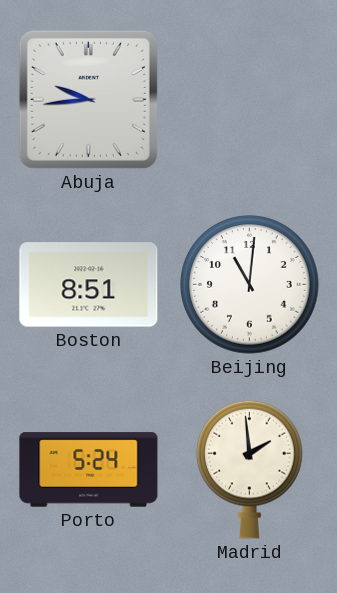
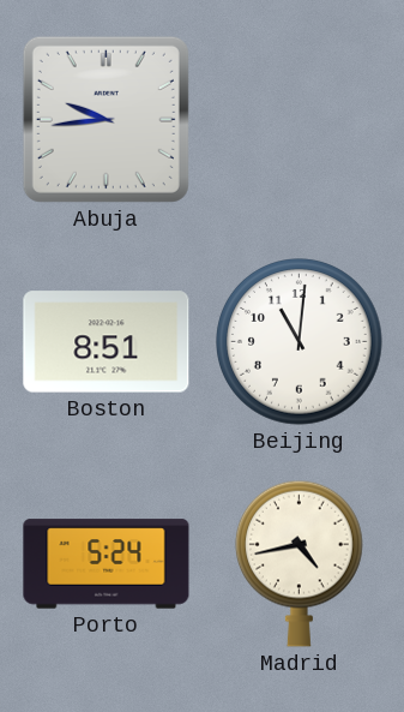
Madrid: 1:59 -> 4:43 (300, 563)
